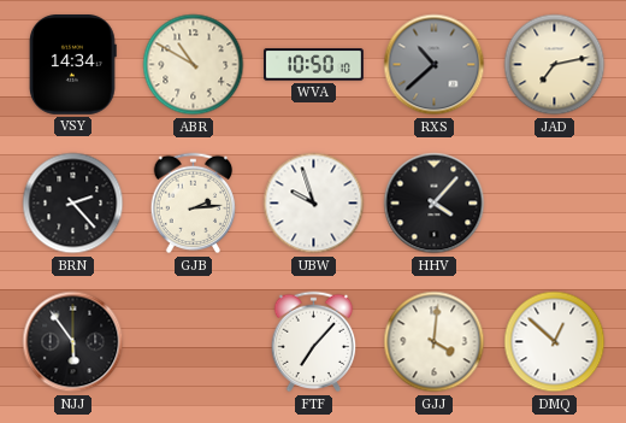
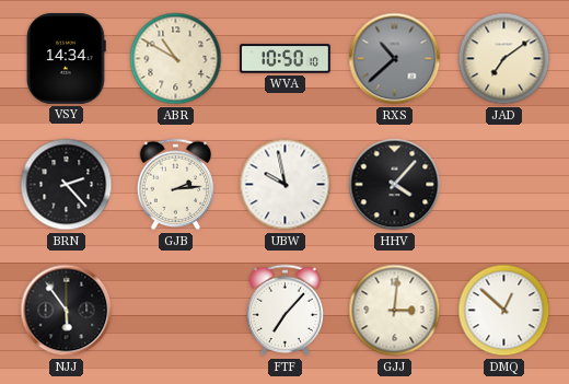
JAD: 7:13 -> 7:09 (504, 59)
UBW: 9:57 -> 9:58 (286, 185)
GJJ: 4:01 -> 3:01 (395, 311)
